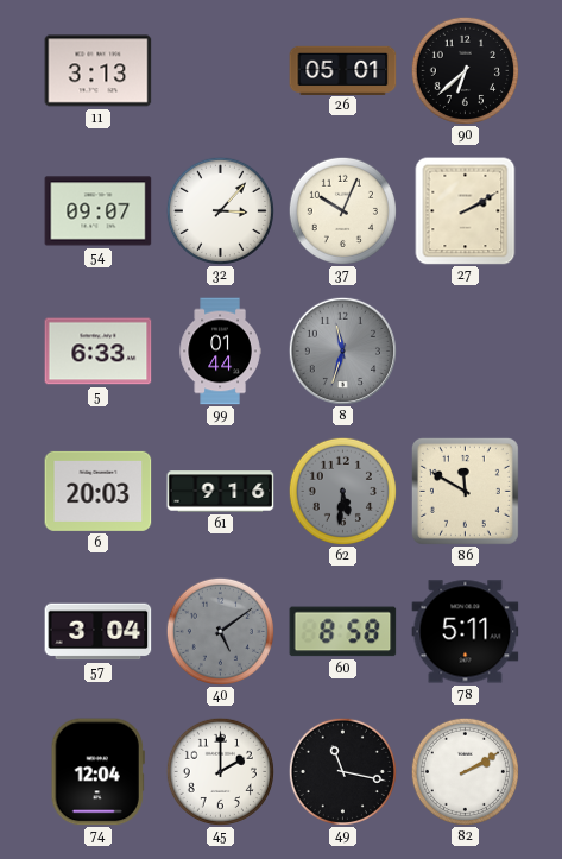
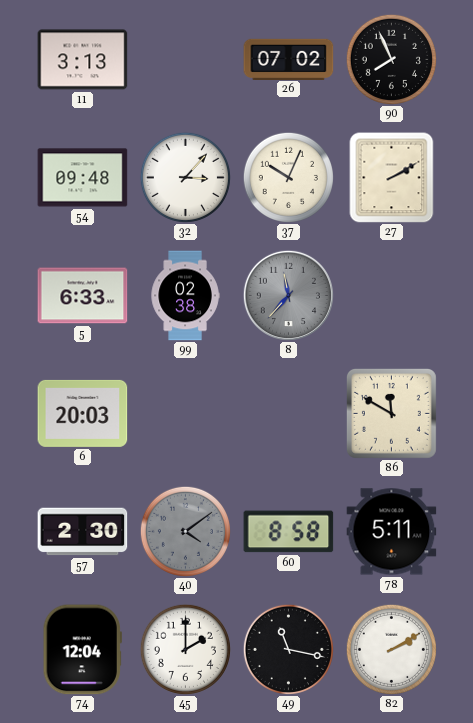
26: 05:01 -> 07:02 (289, 59)
90: 6:38 -> 7:56 (391, 59)
54: 09:07 -> 09:48 (83, 178)
99: 01:44 -> 02:38 (185, 296)
8: 11:33 -> 11:37 (288, 295)
61: 9:16 -> none (221, 492)
62: 5:31 -> none (342, 491)
57: 3:04 -> 2:30 (83, 532)
40: 5:09 -> 4:09 (185, 531)
